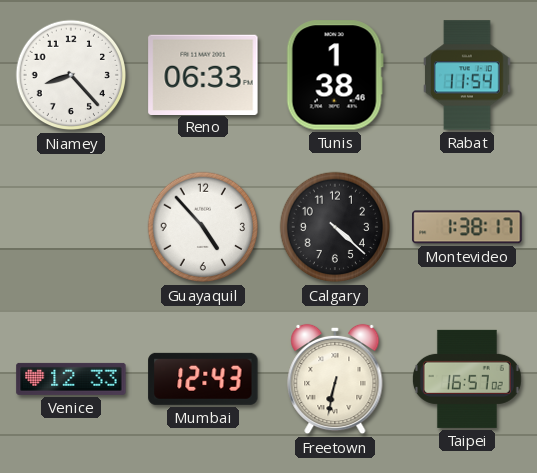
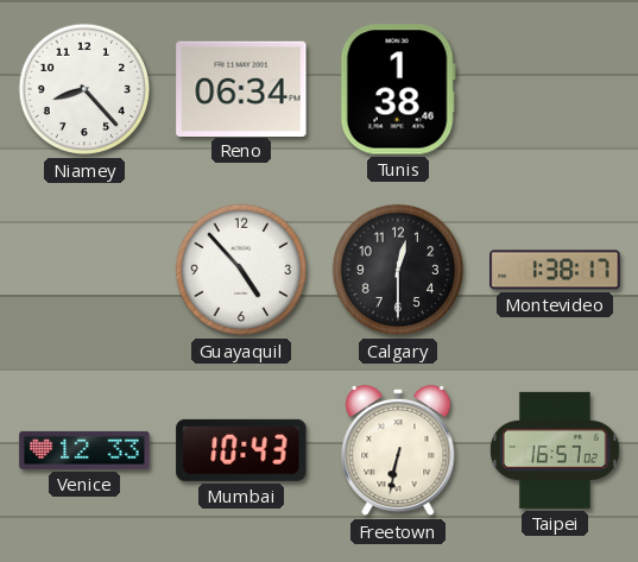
Reno: 06:33 -> 06:34 (241, 88)
Rabat: 11:54 -> none (467, 75)
Calgary: 4:22 -> 12:30 (398, 270)
Mumbai: 12:43 -> 10:43 (241, 450)
